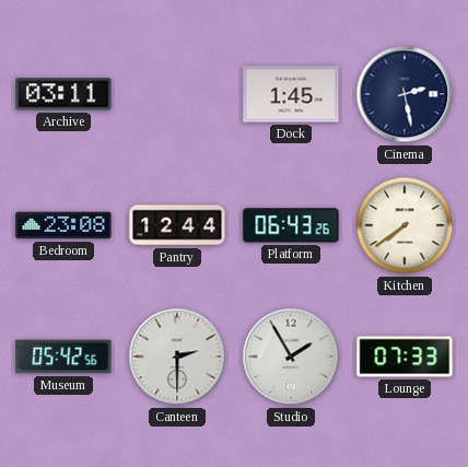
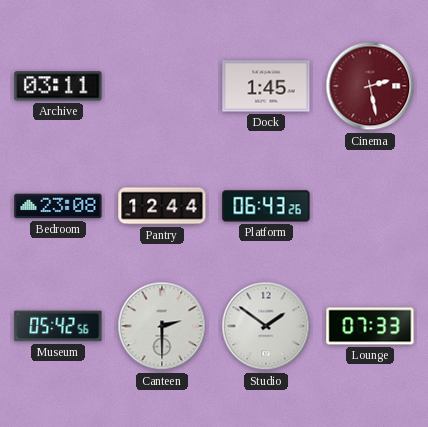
Cinema dial: navy -> burgundy (370, 86)
Kitchen: 7:39 -> none (405, 225)
Studio: 1:55 -> 1:51 (266, 326)
